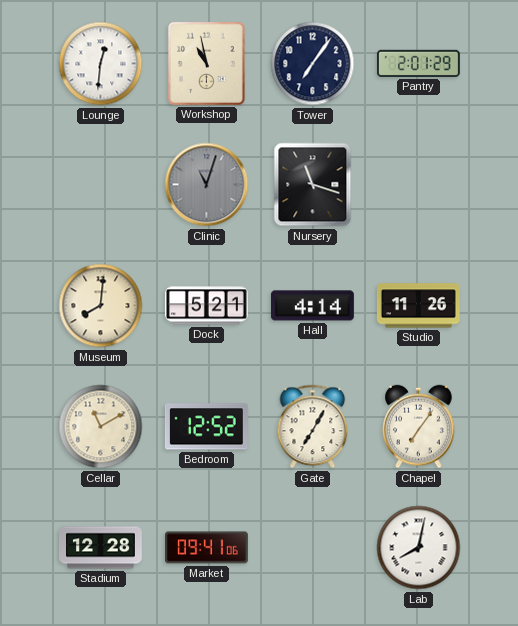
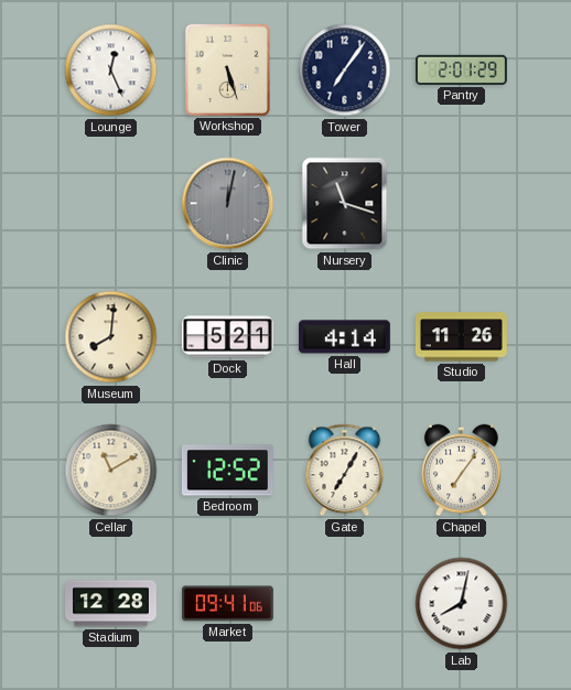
Lounge: 12:31 -> 12:26 (111, 71)
Workshop: 10:58 -> 5:27 (227, 69)
Clinic: 11:03 -> 12:02 (228, 204)
